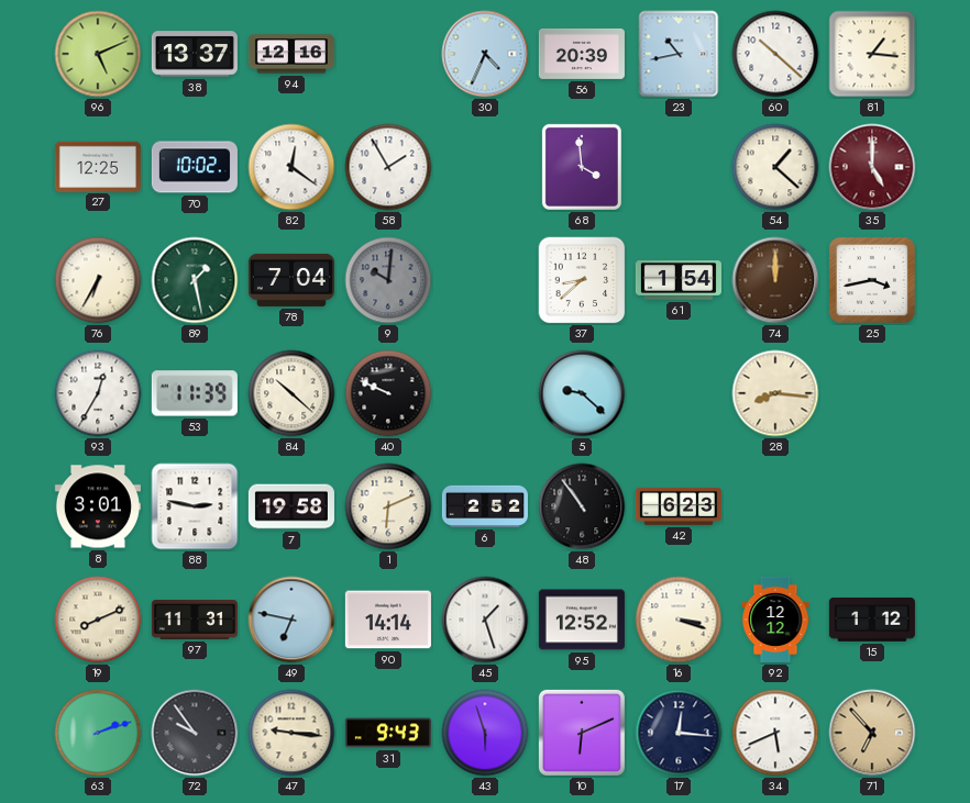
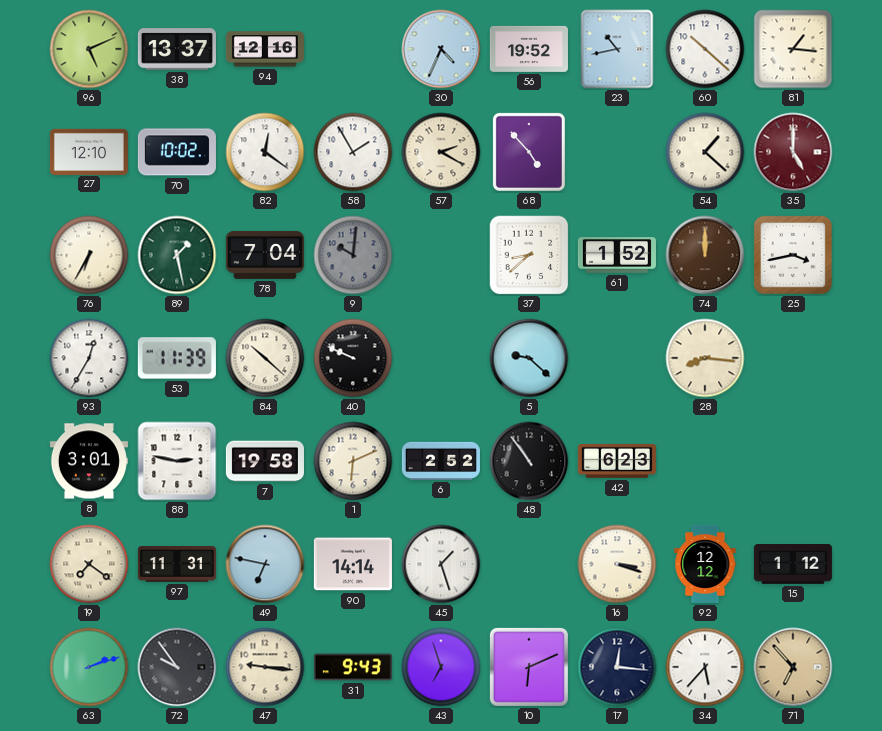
56: 20:39 -> 19:52 (529, 49)
27: 12:25 -> 12:10 (89, 151)
57: none -> 2:20 (441, 152)
68: 3:59 -> 4:53 (529, 152)
61: 1:54 -> 1:52 (617, 255)
19: 8:11 -> 7:21 (89, 564)
95: 12:52 -> none (582, 620)
43: 5:57 -> 6:57 (441, 667)
34: 5:41 -> 5:37 (705, 667)
